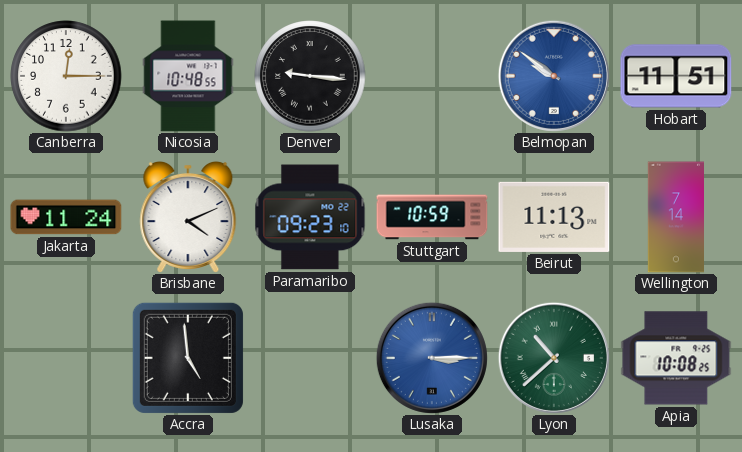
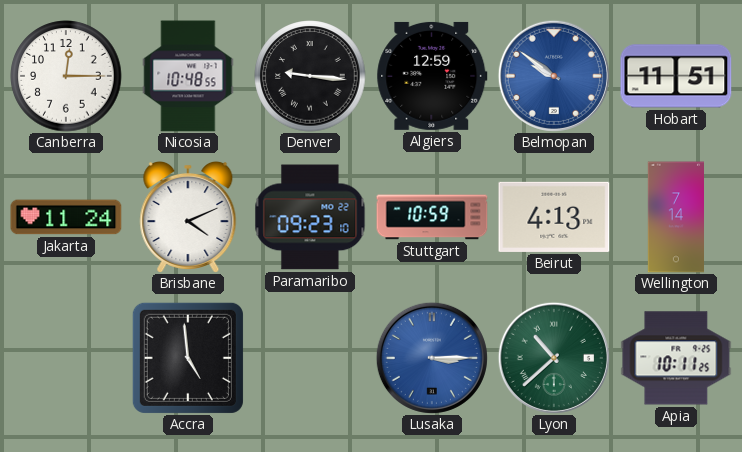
Algiers: none -> 12:59 (432, 76)
Beirut: 11:13 -> 4:13 (554, 217)
Apia: 10:08 -> 10:11 (676, 358)
